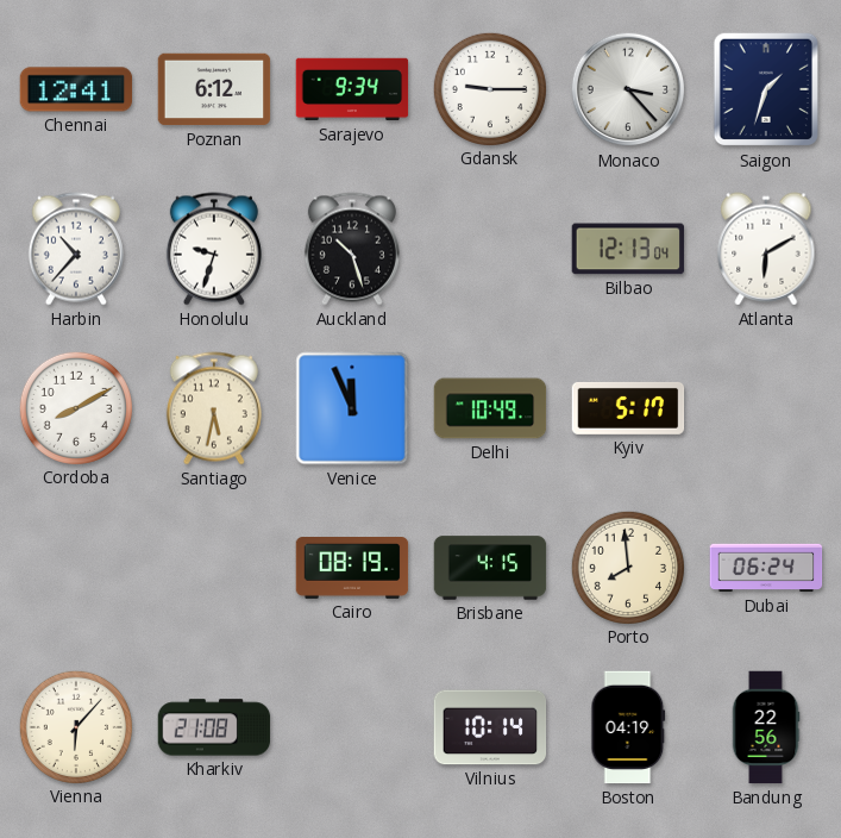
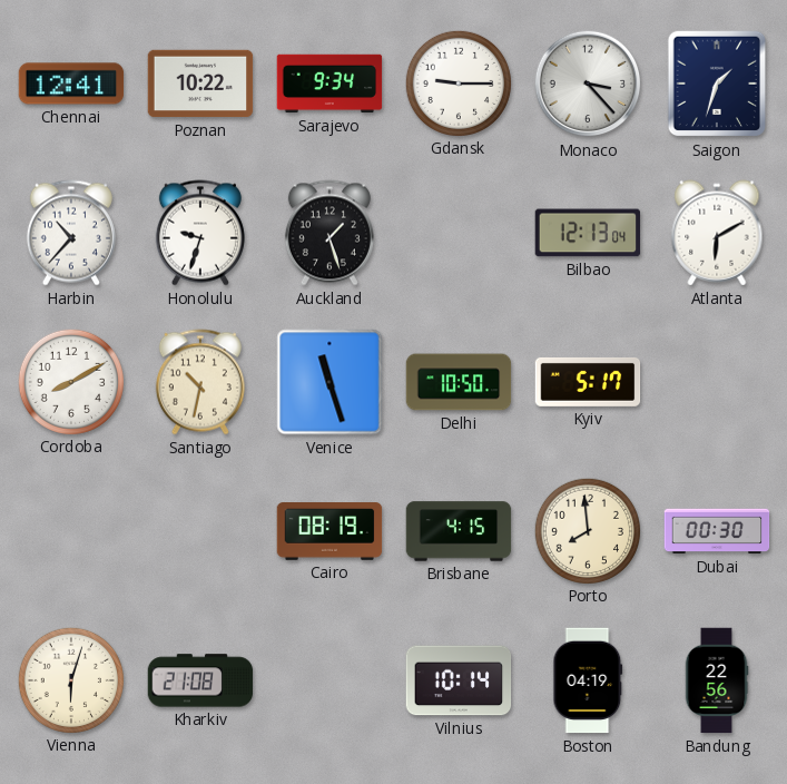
Poznan: 6:12 -> 10:22 (200, 84)
Auckland: 10:27 -> 1:27 (329, 233)
Santiago: 5:32 -> 10:32 (200, 382)
Venice: 11:56 -> 11:27 (329, 382)
Delhi: 10:49 -> 10:50 (459, 382)
Dubai: 06:24 -> 00:30 (717, 531)
Vienna: 6:07 -> 6:03 (70, 679)
